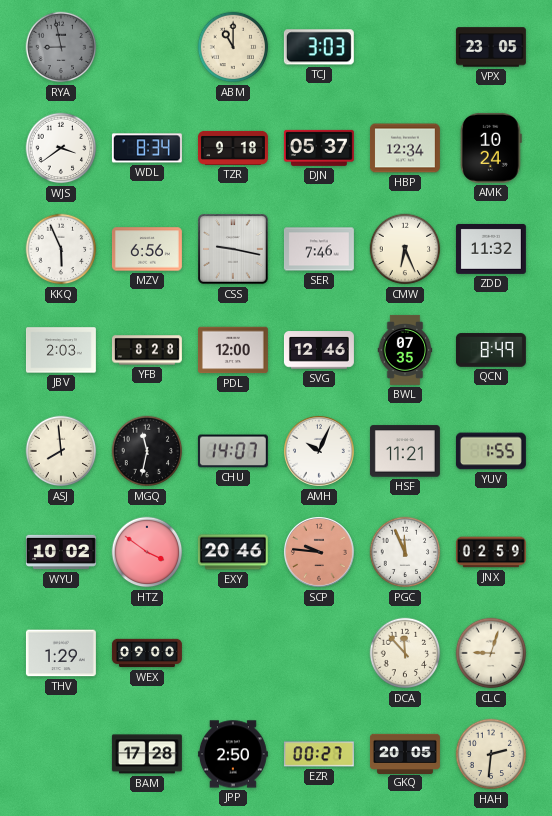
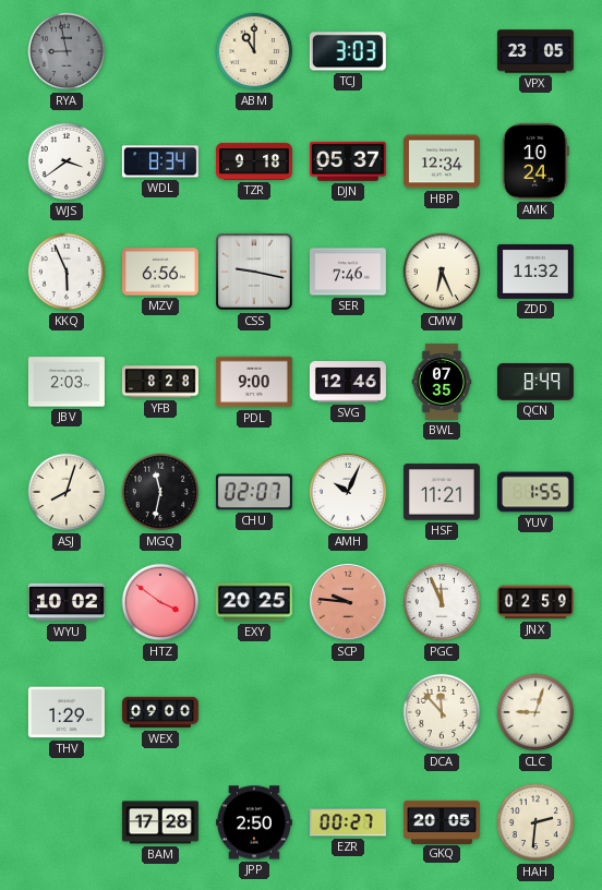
PDL: 12:00 -> 9:00 (254, 382)
ASJ: 7:59 -> 8:03 (67, 492)
CHU: 14:07 -> 02:07 (254, 492)
EXY: 20:46 -> 20:25 (254, 602)
